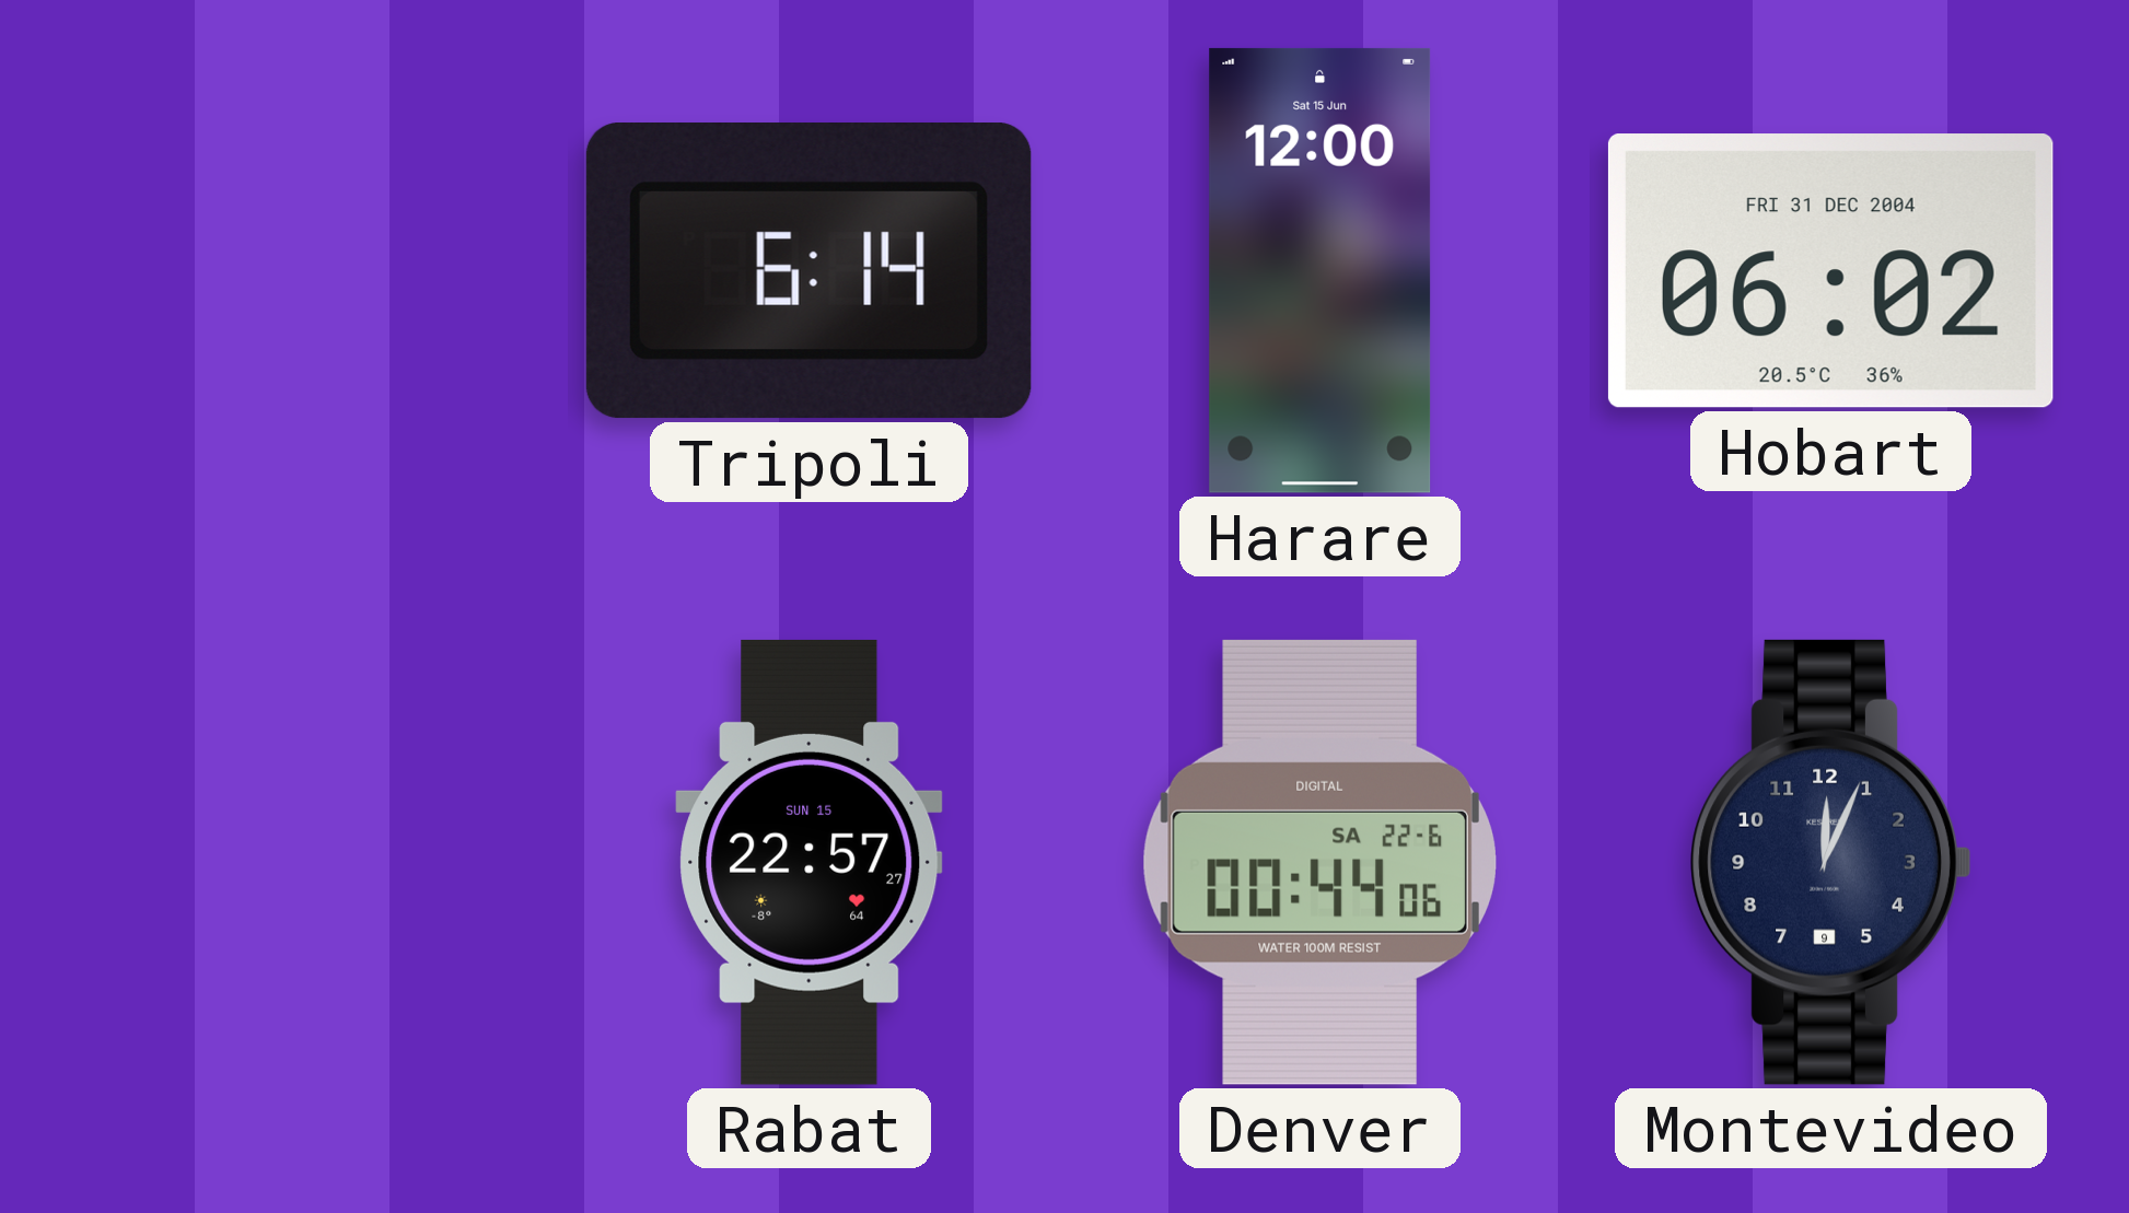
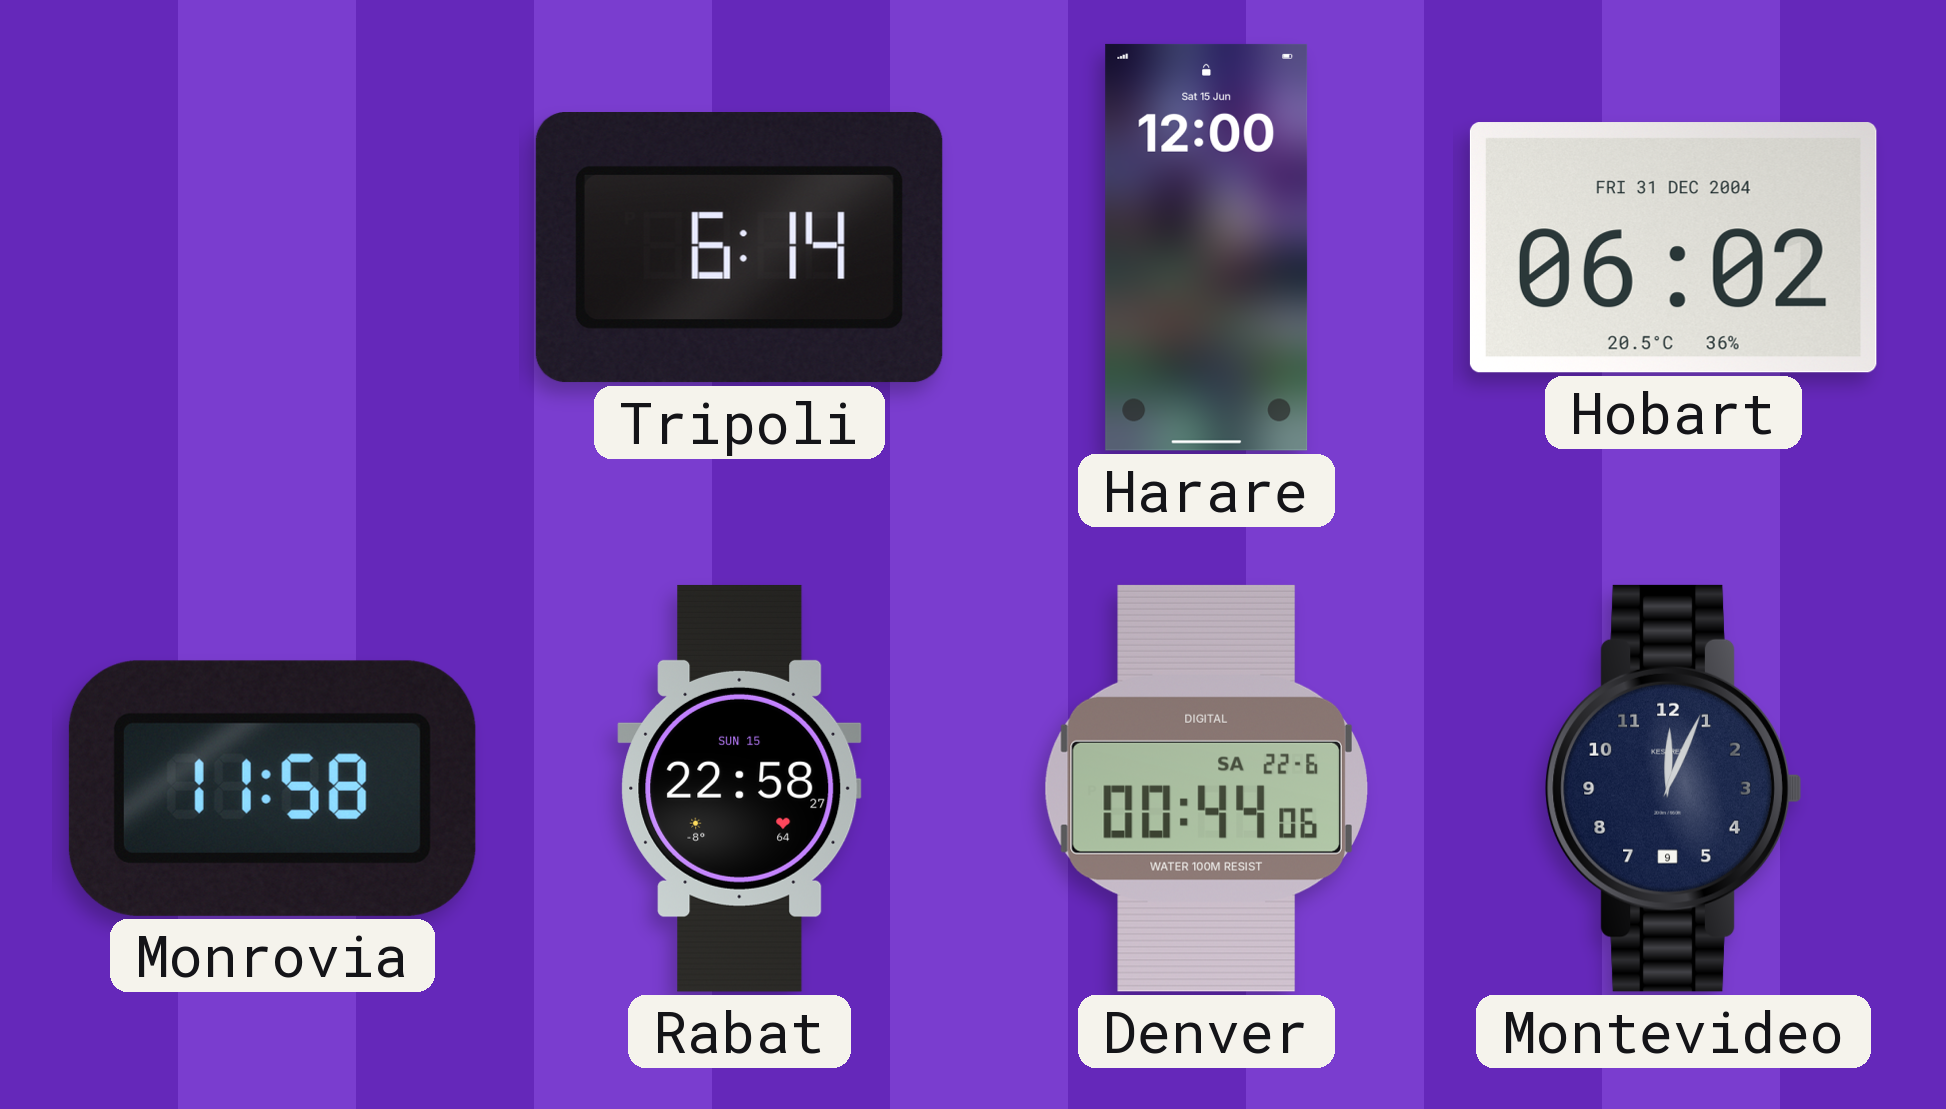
Monrovia: none -> 11:58 (272, 788)
Rabat: 22:57 -> 22:58 (740, 788)
